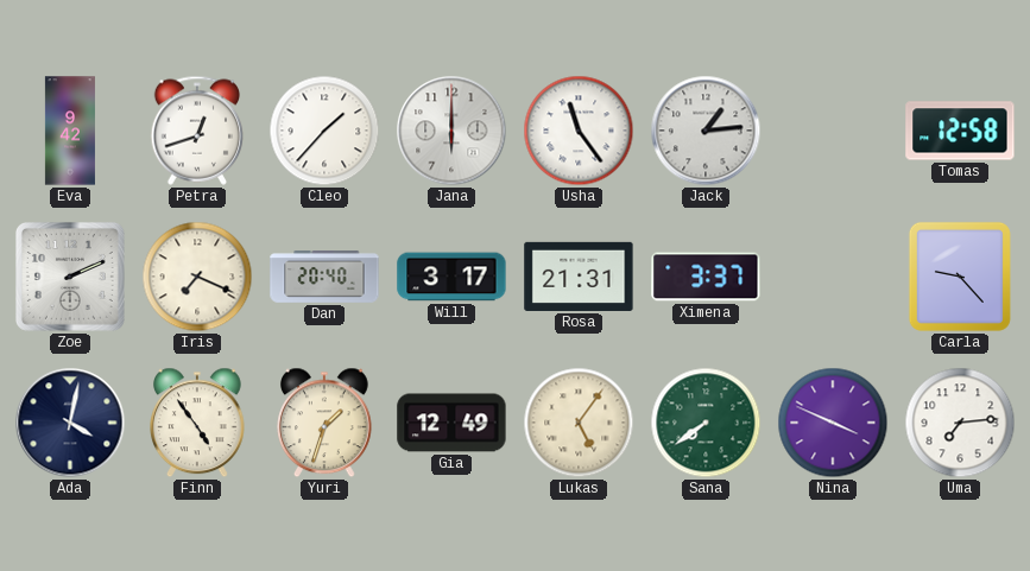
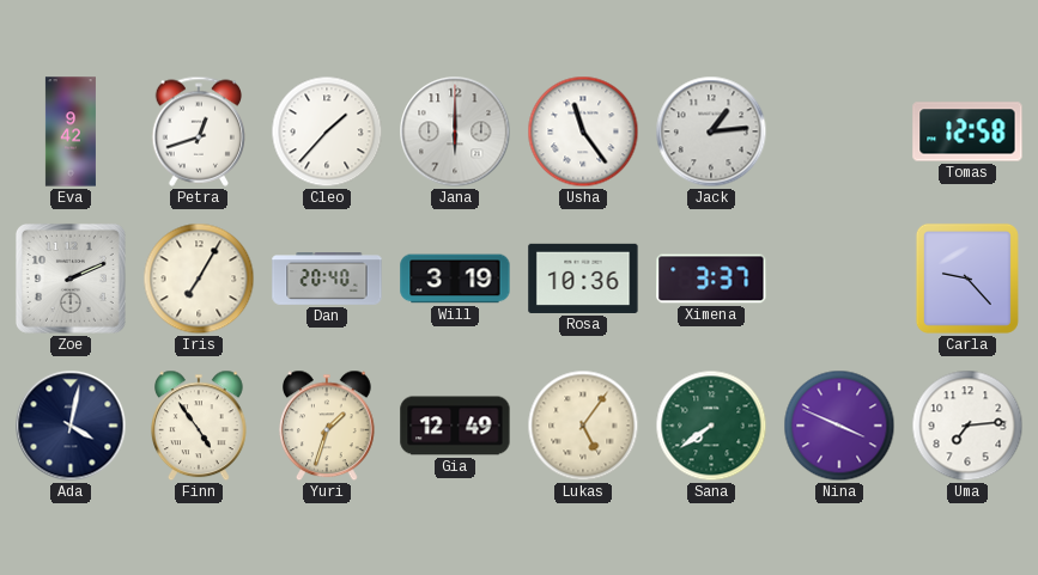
Iris: 7:19 -> 7:05 (199, 279)
Will: 3:17 -> 3:19 (455, 279)
Rosa: 21:31 -> 10:36 (583, 279)
